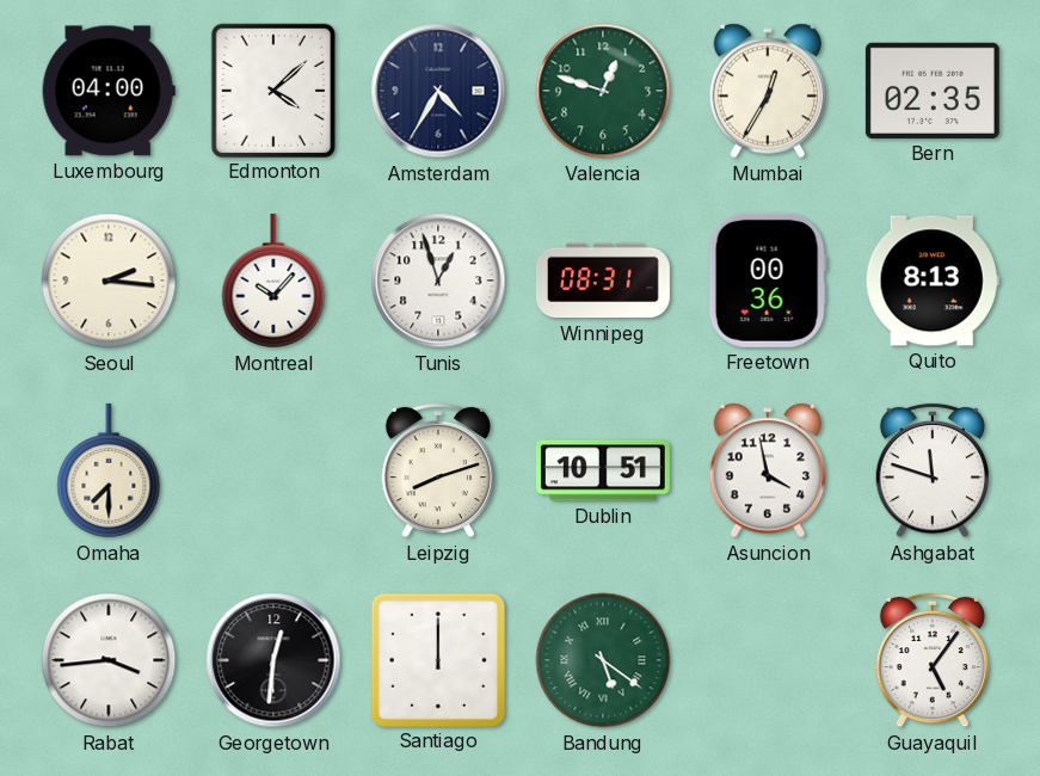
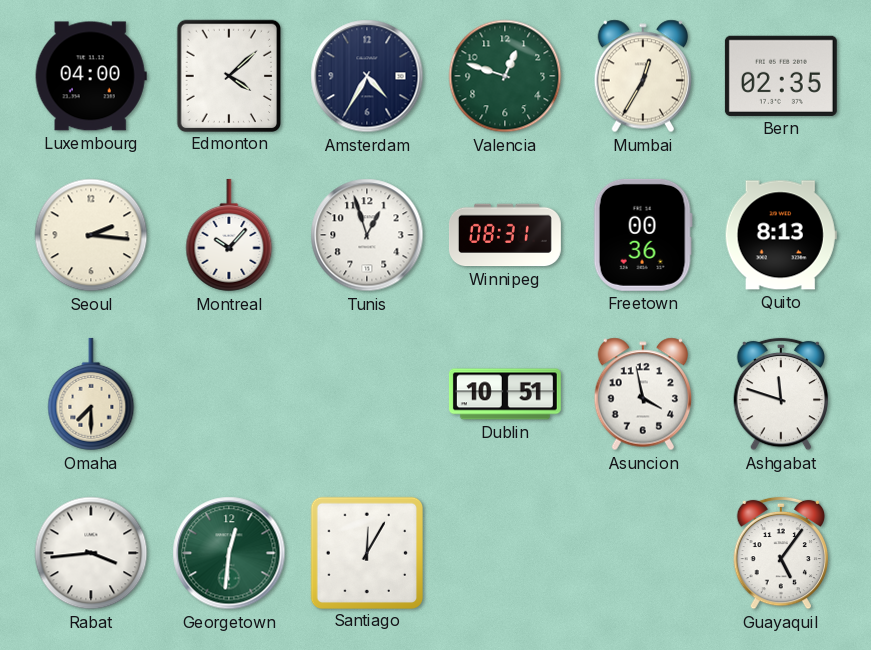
Leipzig: 8:12 -> none (438, 470)
Georgetown dial: black -> green (229, 553)
Santiago: 12:00 -> 12:05 (366, 552)
Bandung: 5:21 -> none (603, 660)
